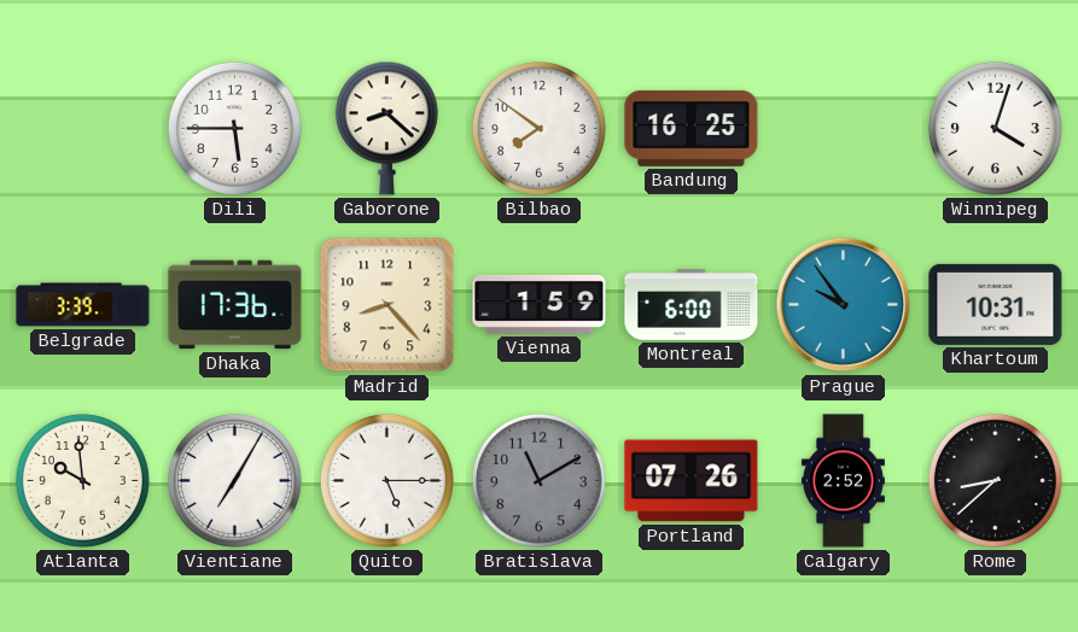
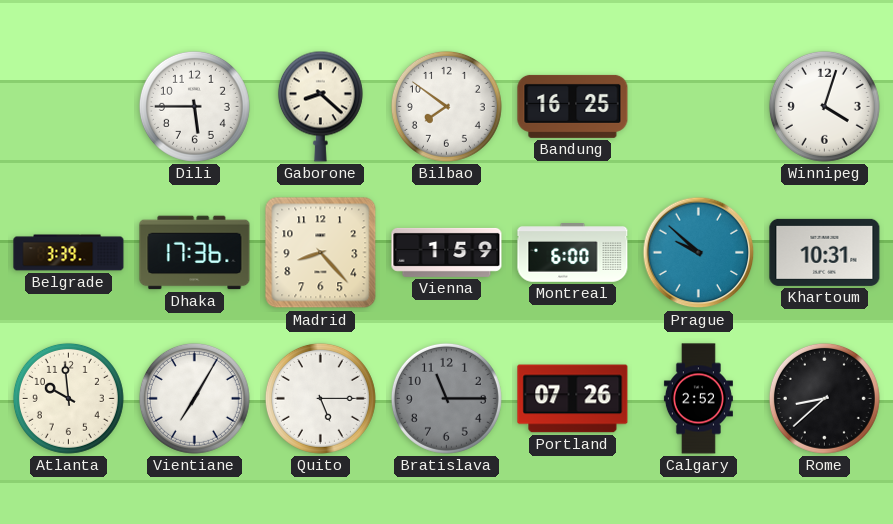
Prague: 9:54 -> 9:52 (699, 253)
Bratislava: 11:10 -> 11:15 (446, 398)
